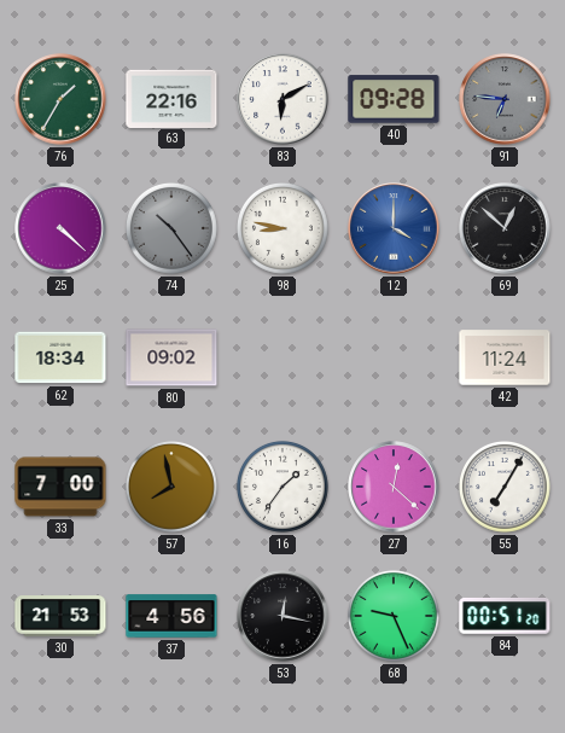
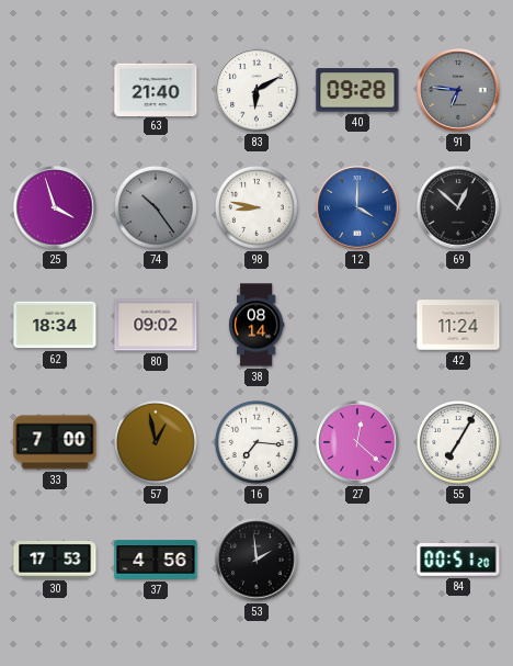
76: 1:35 -> none (60, 99)
63: 22:16 -> 21:40 (156, 89)
25: 4:22 -> 3:57 (55, 207)
38: none -> 08:14 (256, 325)
57: 7:58 -> 12:58 (156, 442)
16: 1:36 -> 7:16 (256, 442)
30: 21:53 -> 17:53 (55, 561)
53: 12:17 -> 1:59 (256, 560)
68: 9:26 -> none (394, 616)
